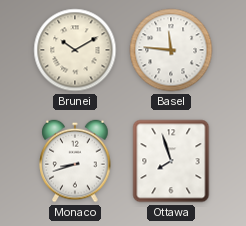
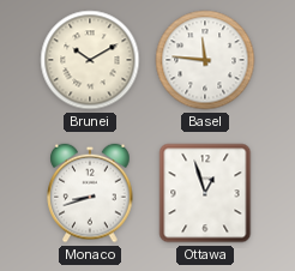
Ottawa: 7:57 -> 12:57 (205, 193)
